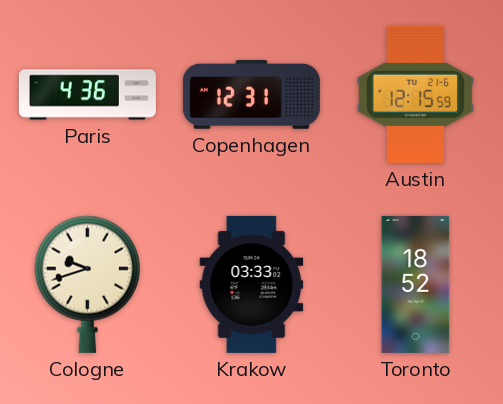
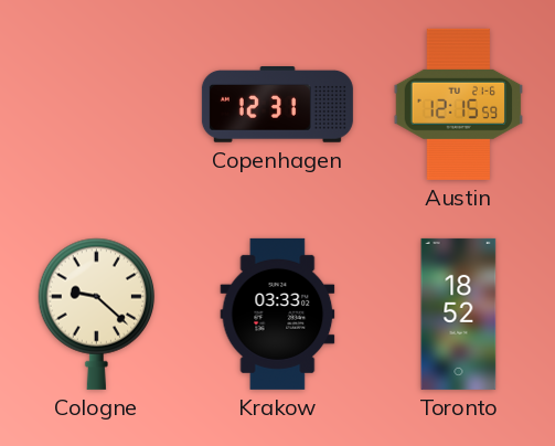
Paris: 4:36 -> none (87, 95)
Cologne: 9:42 -> 9:22 (97, 314)
